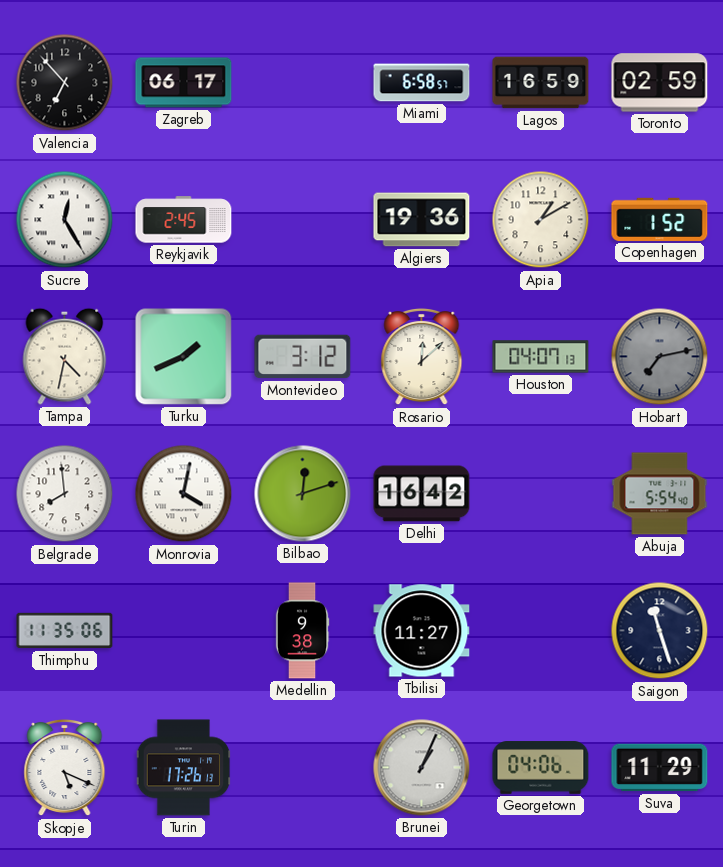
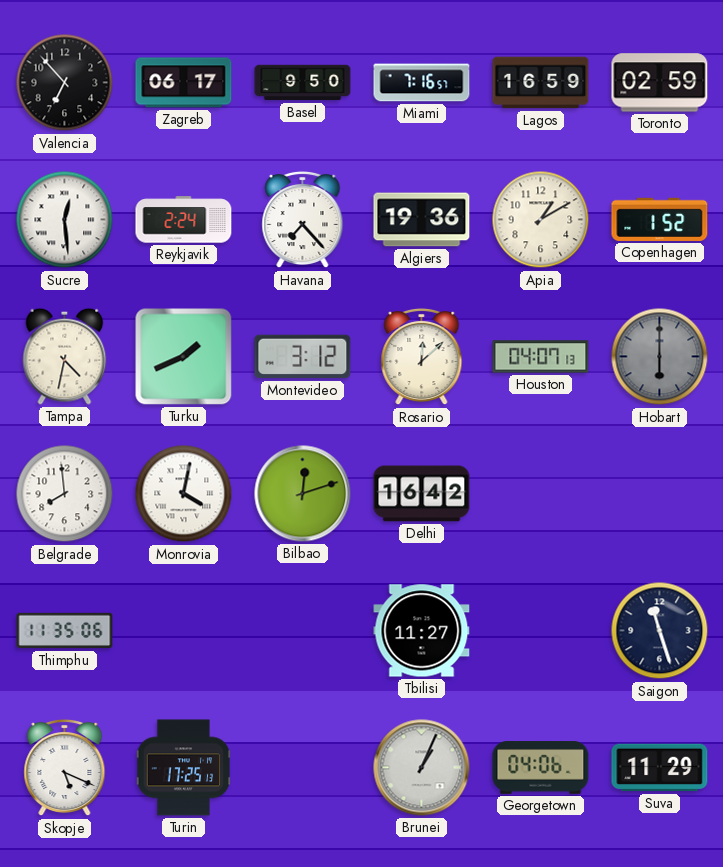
Basel: none -> 9:50 (303, 83)
Miami: 6:58 -> 7:16 (422, 83)
Sucre: 12:25 -> 12:29 (65, 220)
Reykjavik: 2:45 -> 2:24 (184, 220)
Havana: none -> 7:23 (303, 220)
Hobart: 7:13 -> 6:00 (660, 357)
Abuja: 5:54 -> none (660, 494)
Medellin: 9:38 -> none (302, 631)
Turin: 17:26 -> 17:25 (184, 768)
